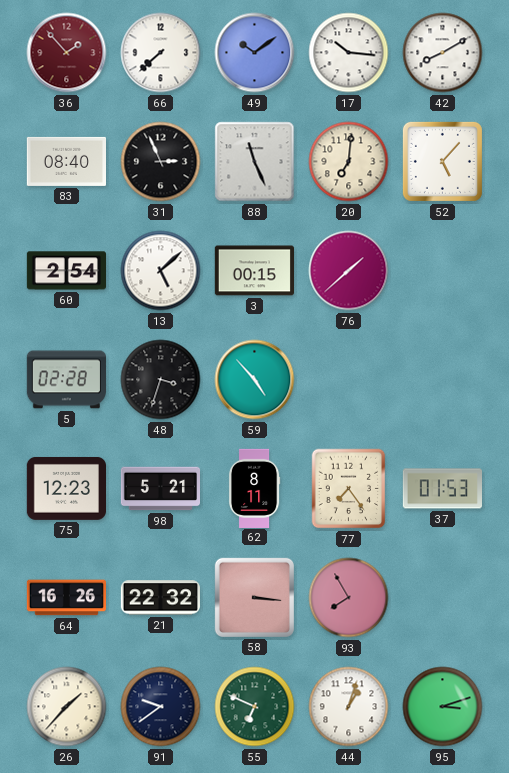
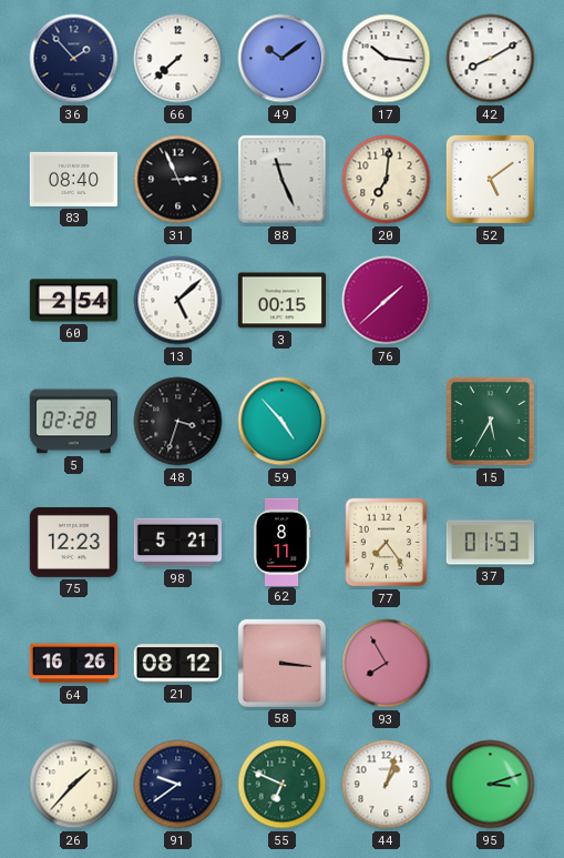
36 dial: burgundy -> navy (74, 59)
52: 5:07 -> 5:09 (490, 179)
15: none -> 5:35 (490, 421)
21: 22:32 -> 08:12 (177, 664)
